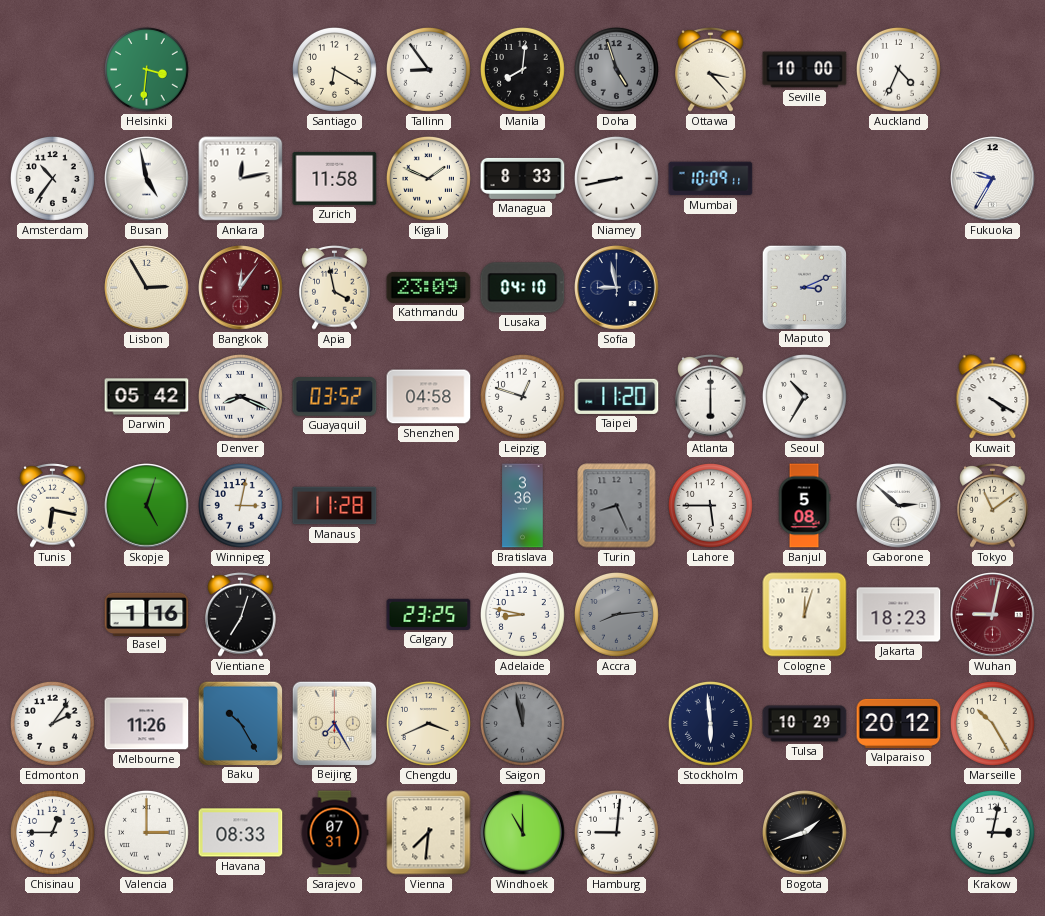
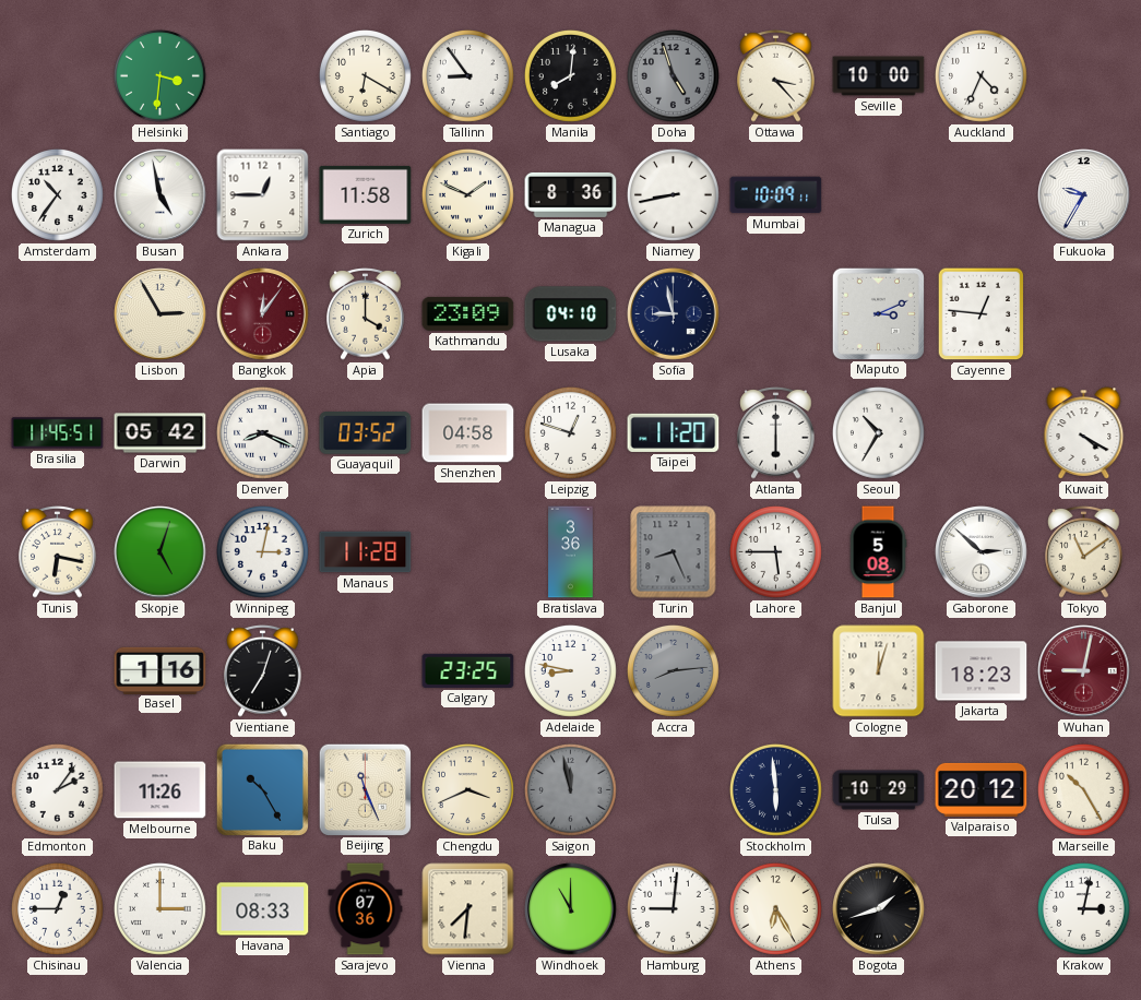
Ankara: 12:13 -> 12:45 (263, 195)
Managua: 8:33 -> 8:36 (571, 194)
Apia: 3:58 -> 4:00 (366, 314)
Cayenne: none -> 12:46 (982, 314)
Brasilia: none -> 11:45 (58, 433)
Beijing: 7:25 -> 11:26 (365, 789)
Sarajevo: 07:31 -> 07:36 (366, 909)
Athens: none -> 6:25 (776, 909)
